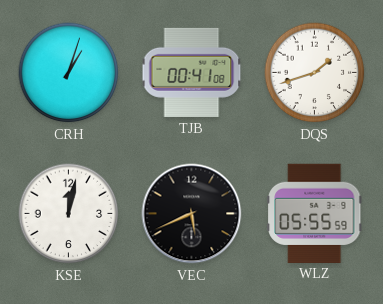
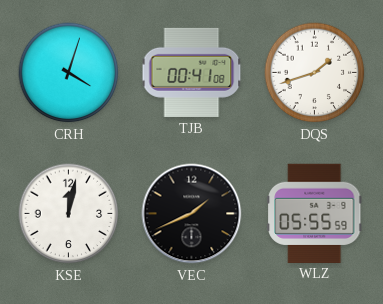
CRH: 1:03 -> 4:03 (69, 73)
VEC: 5:41 -> 1:41 (192, 214)
